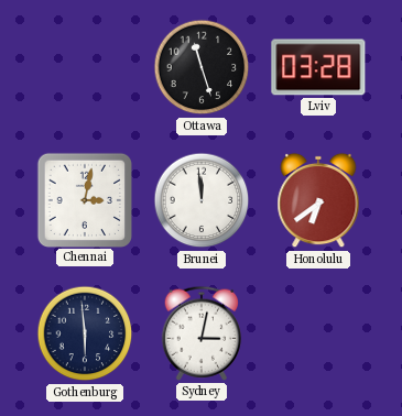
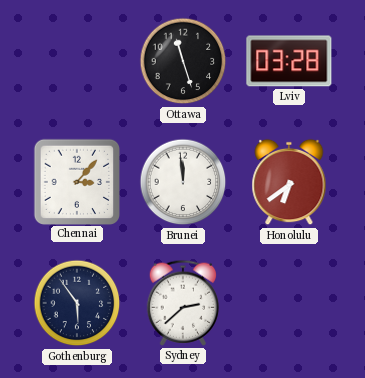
Chennai: 3:02 -> 3:07 (76, 181)
Gothenburg: 5:59 -> 5:54 (77, 303)
Sydney: 3:02 -> 2:38 (183, 303)
